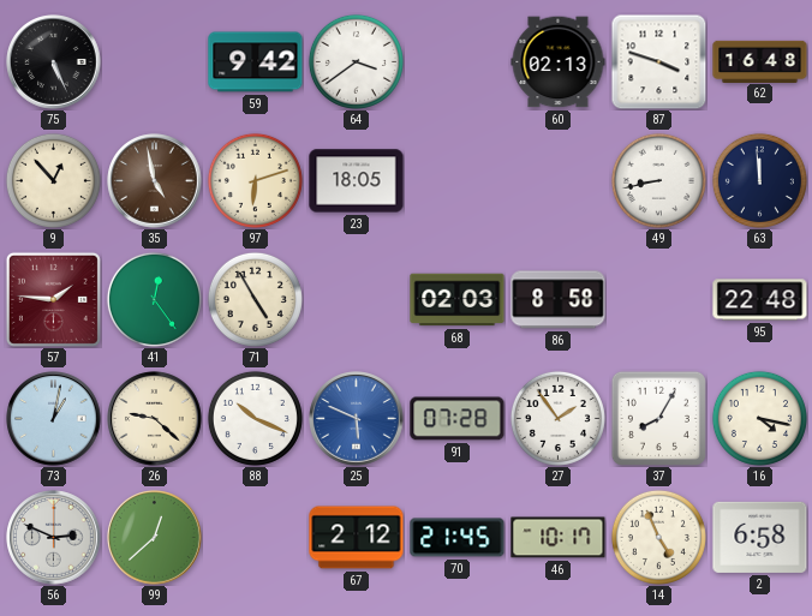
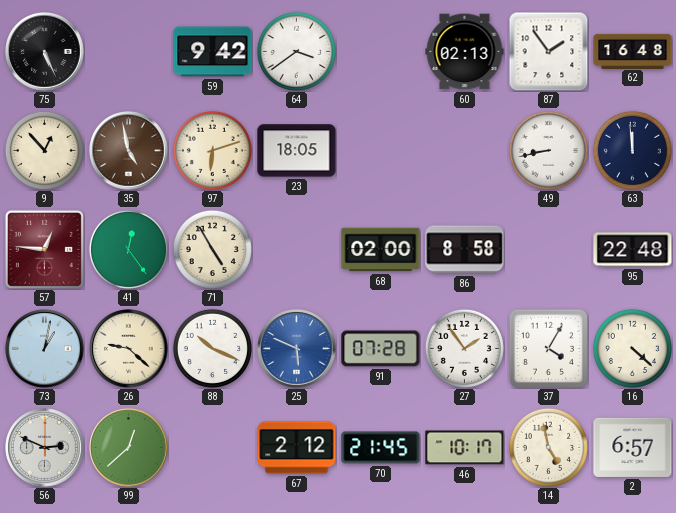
87: 3:48 -> 1:54 (548, 51)
57: 1:46 -> 12:46 (44, 249)
68: 02:03 -> 02:00 (381, 250)
37: 8:05 -> 4:05 (548, 348)
16: 4:17 -> 4:22 (632, 348)
14: 4:56 -> 4:58 (548, 447)
2: 6:58 -> 6:57 (633, 447)
